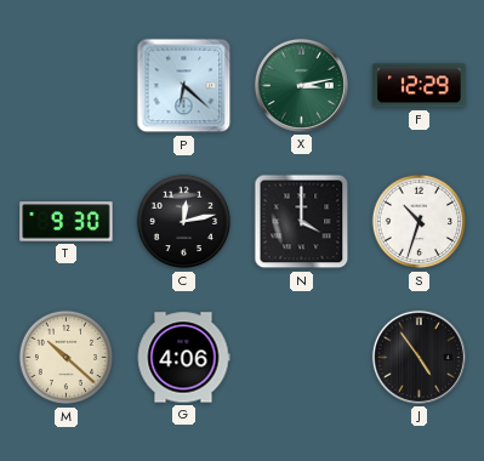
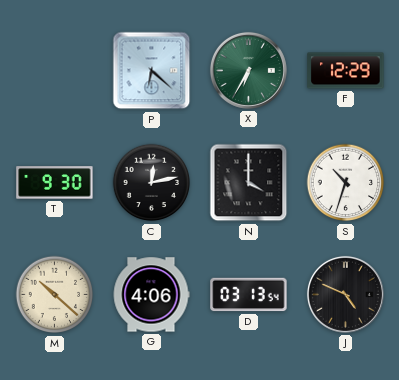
X: 3:13 -> 6:35 (248, 70)
D: none -> 03:13 (249, 295)
J: 4:54 -> 4:49 (345, 294)
